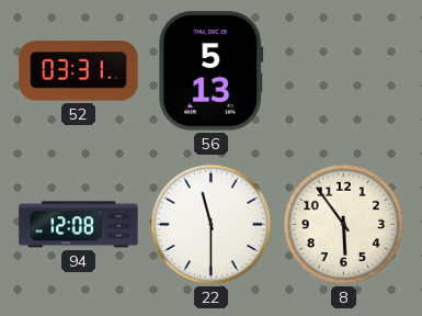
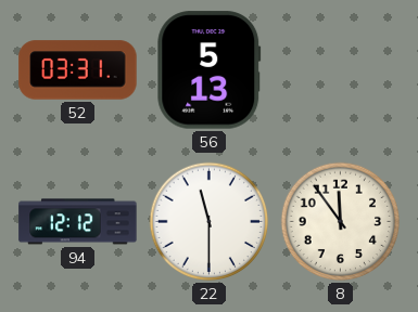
94: 12:08 -> 12:12 (78, 222)
8: 5:54 -> 11:54 (341, 222)
